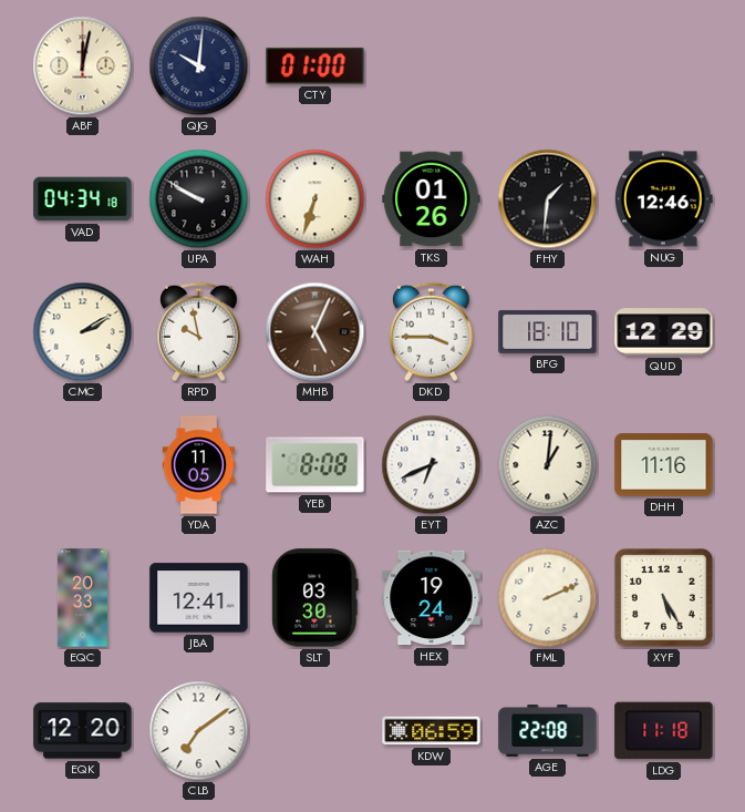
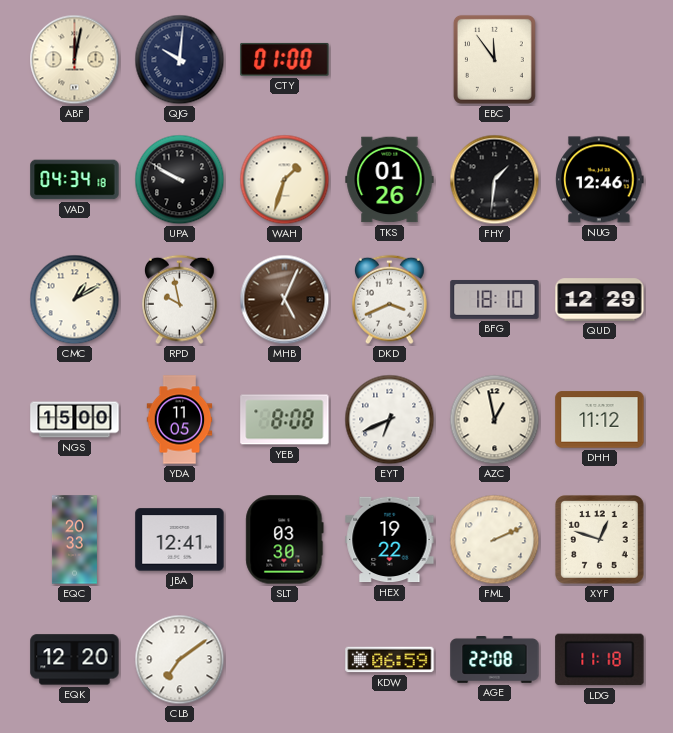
EBC: none -> 11:54 (494, 59)
WAH: 6:33 -> 1:33 (285, 180)
CMC: 2:10 -> 1:10 (75, 300)
DKD: 3:45 -> 3:41 (390, 300)
NGS: none -> 15:00 (75, 420)
AZC: 1:01 -> 12:58 (495, 420)
DHH: 11:16 -> 11:12 (600, 420)
HEX: 19:24 -> 19:22 (390, 540)
XYF: 5:25 -> 12:48 (600, 540)
